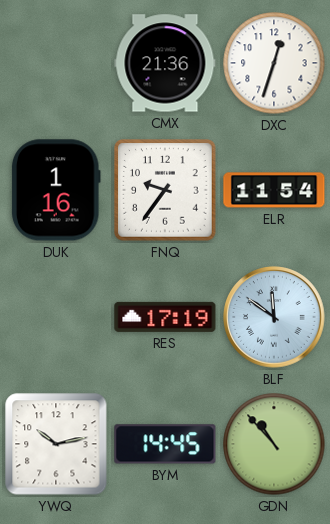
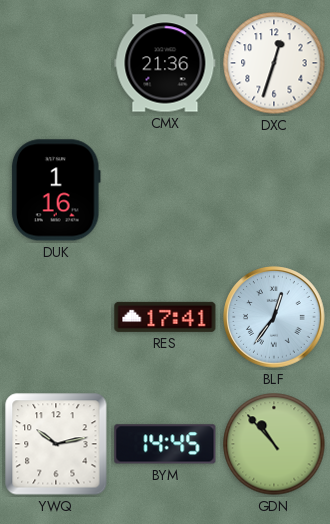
FNQ: 9:36 -> none (165, 190)
ELR: 11:54 -> none (274, 190)
RES: 17:19 -> 17:41 (165, 317)
BLF: 11:51 -> 12:36 (274, 317)
